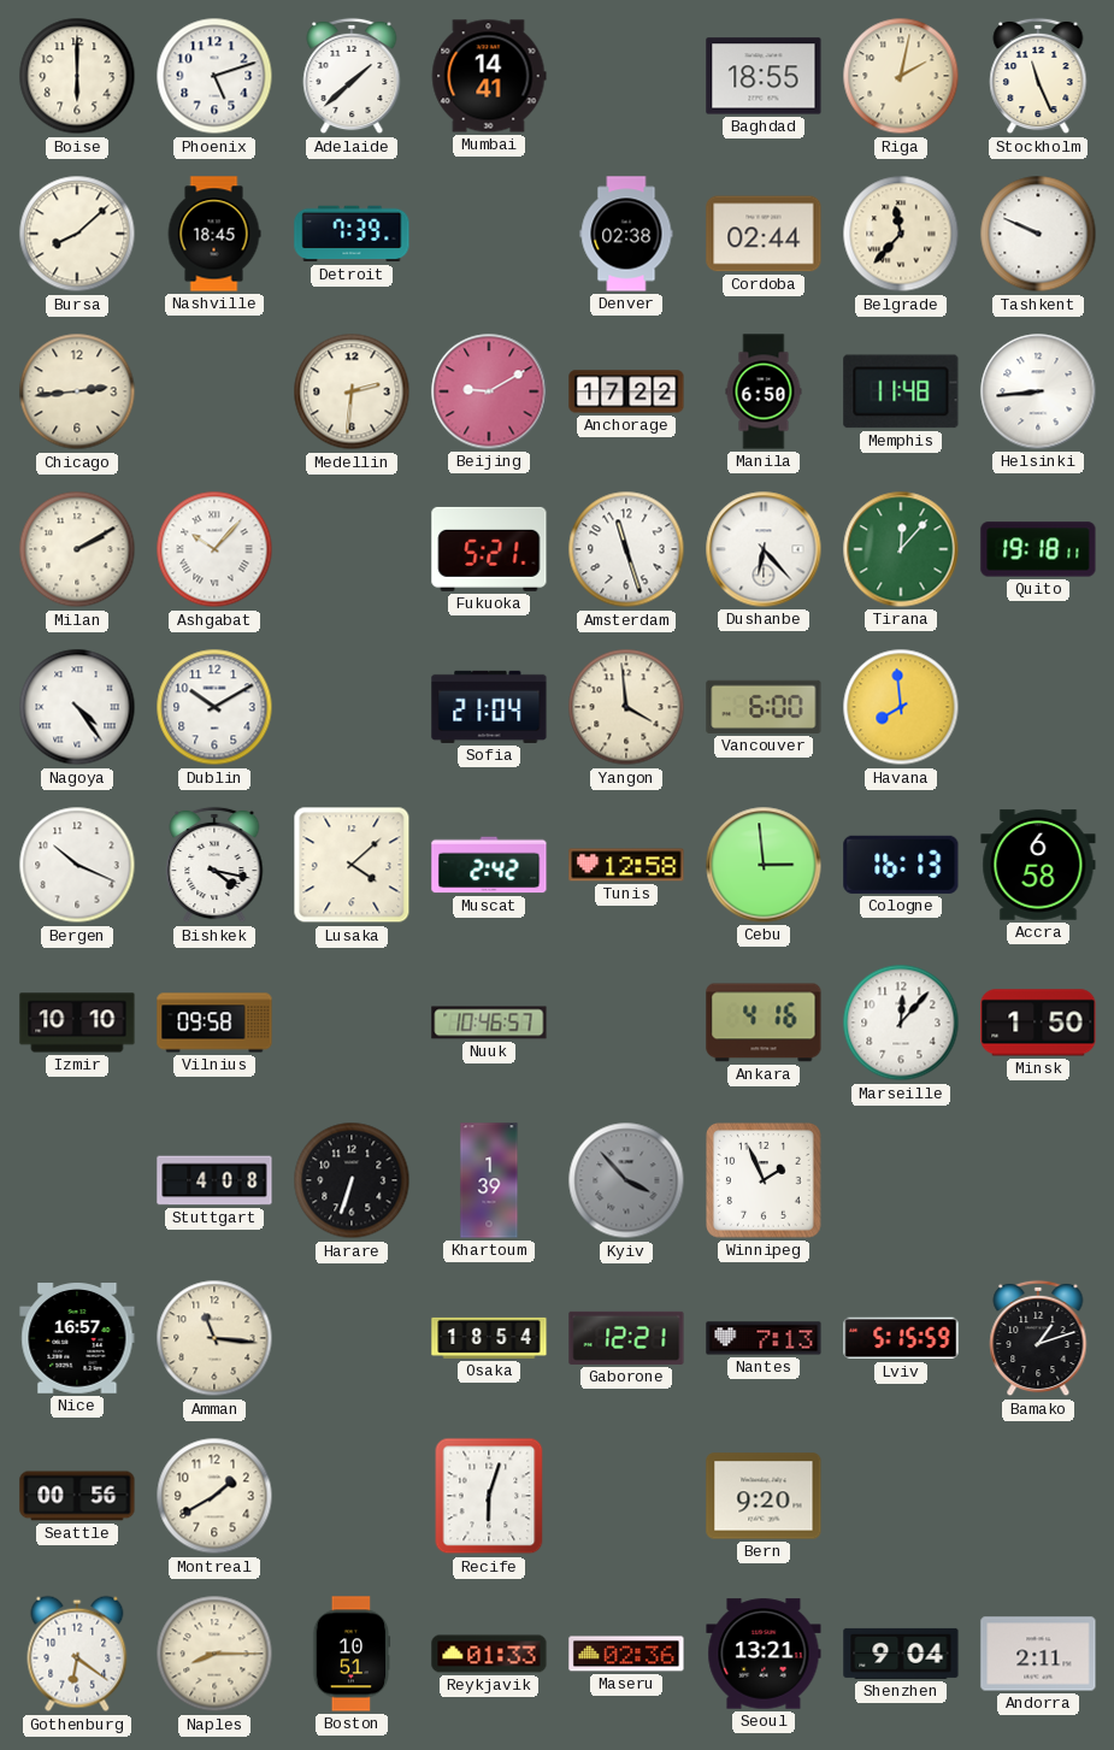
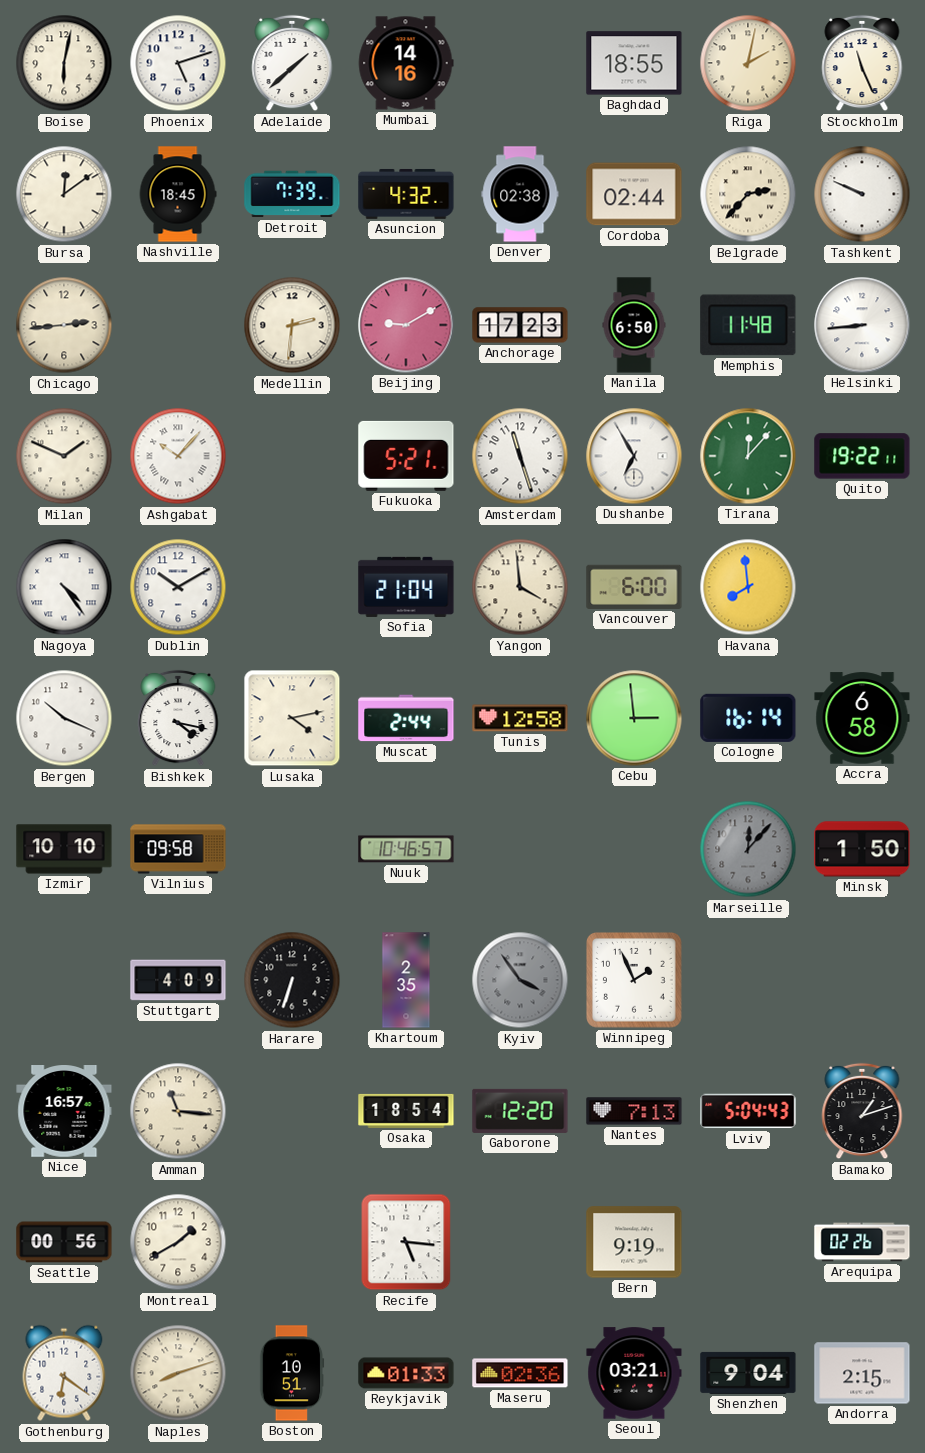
Boise: 6:00 -> 6:02 (64, 63)
Mumbai: 14:41 -> 14:16 (406, 63)
Bursa: 8:08 -> 12:09 (64, 194)
Asuncion: none -> 4:32 (406, 194)
Belgrade: 11:37 -> 2:37 (748, 194)
Anchorage: 17:22 -> 17:23 (520, 325)
Milan: 2:10 -> 1:49 (64, 456)
Dushanbe: 6:23 -> 6:55 (634, 456)
Quito: 19:18 -> 19:22 (862, 456)
Lusaka: 4:08 -> 4:13 (292, 718)
Muscat: 2:42 -> 2:44 (406, 718)
Cologne: 16:13 -> 16:14 (748, 718)
Ankara: 4:16 -> none (764, 1023)
Marseille dial: white -> grey (748, 849)
Stuttgart: 4:08 -> 4:09 (178, 980)
Khartoum: 1:39 -> 2:35 (406, 980)
Kyiv: 3:53 -> 3:54 (520, 980)
Gaborone: 12:21 -> 12:20 (520, 1111)
Lviv: 5:15 -> 5:04 (748, 1111)
Recife: 6:03 -> 5:16 (406, 1242)
Bern: 9:20 -> 9:19 (634, 1242)
Arequipa: none -> 02:26 (862, 1242)
Naples: 8:15 -> 8:12 (178, 1373)
Seoul: 13:21 -> 03:21 (634, 1373)
Andorra: 2:11 -> 2:15 (862, 1373)
